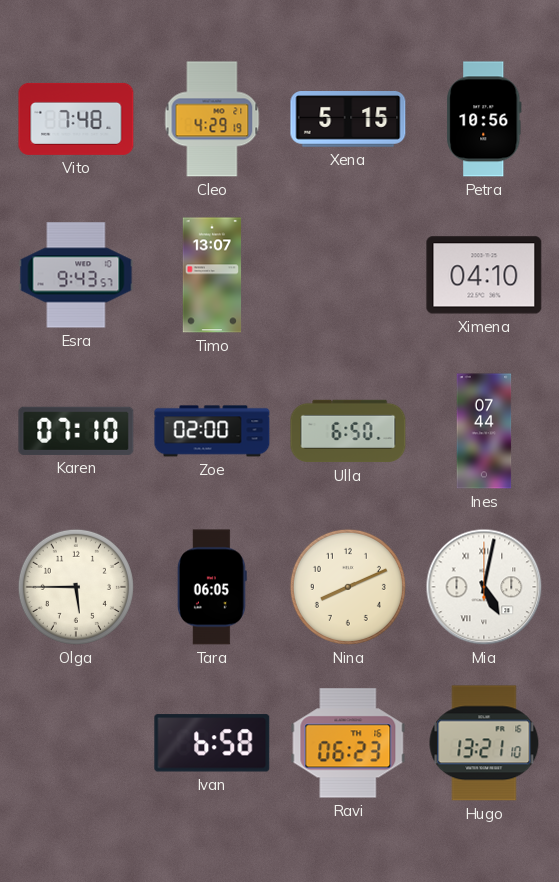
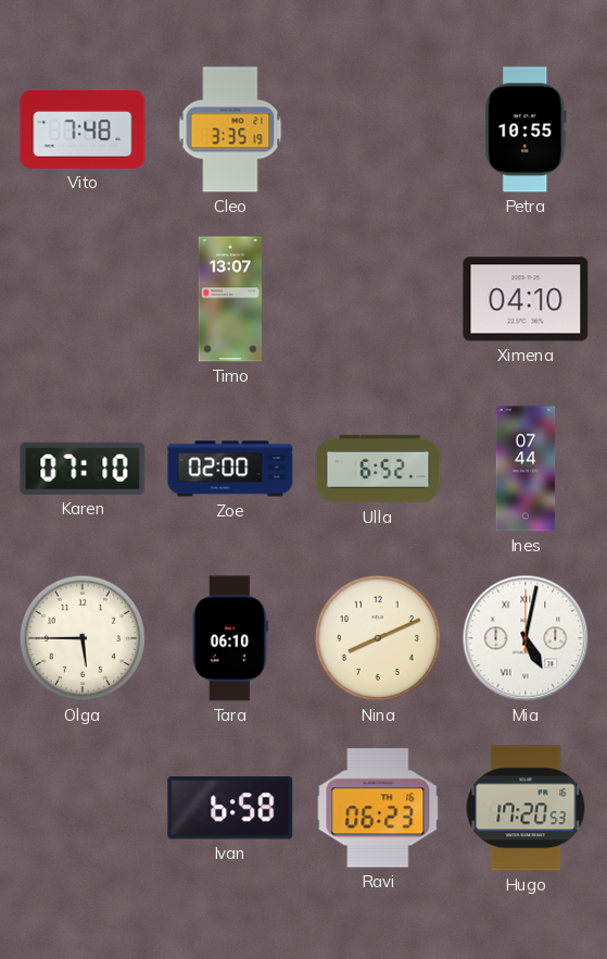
Cleo: 4:29 -> 3:35 (230, 129)
Xena: 5:15 -> none (348, 120)
Petra: 10:56 -> 10:55 (526, 129)
Esra: 9:43 -> none (76, 275)
Ulla: 6:50 -> 6:52 (378, 469)
Tara: 06:05 -> 06:10 (230, 638)
Hugo: 13:21 -> 17:20 (526, 808)
